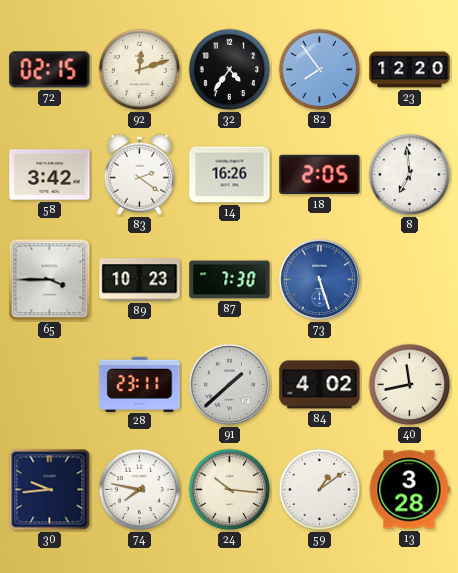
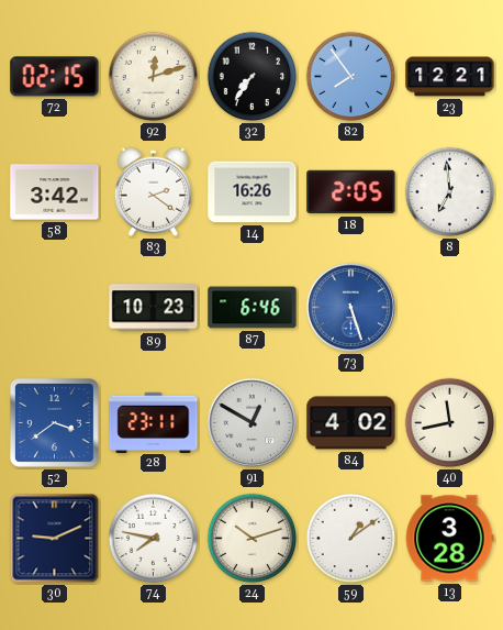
32: 4:36 -> 7:36 (253, 77)
23: 12:20 -> 12:21 (450, 77)
65: 3:45 -> none (50, 280)
87: 7:30 -> 6:46 (253, 308)
52: none -> 3:39 (54, 422)
91: 1:38 -> 12:50 (251, 422)
30: 9:44 -> 9:11 (55, 539)
24: 10:16 -> 10:12 (253, 539)
